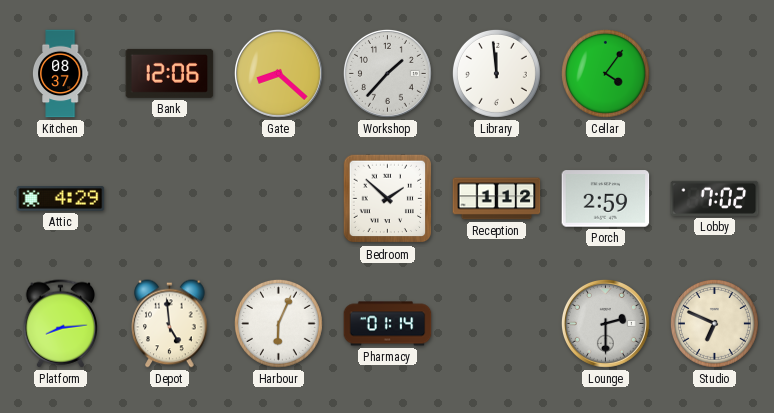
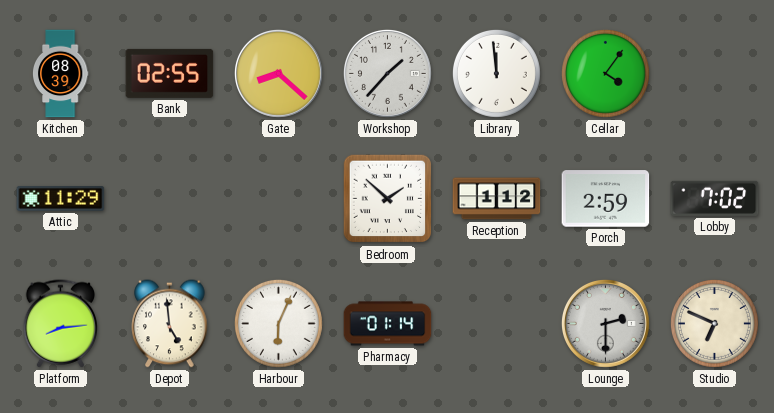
Kitchen: 08:37 -> 08:39 (60, 74)
Bank: 12:06 -> 02:55 (170, 73)
Attic: 4:29 -> 11:29 (61, 199)
